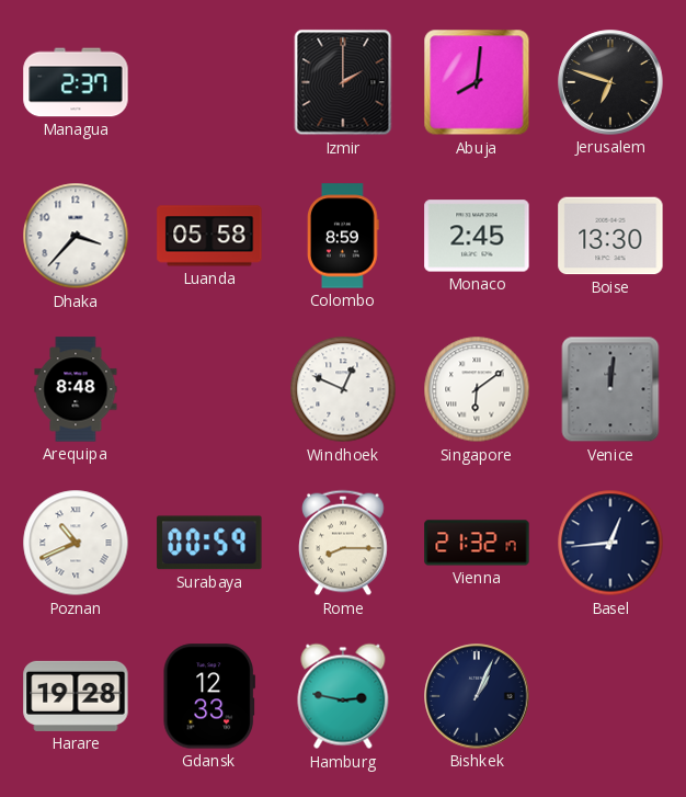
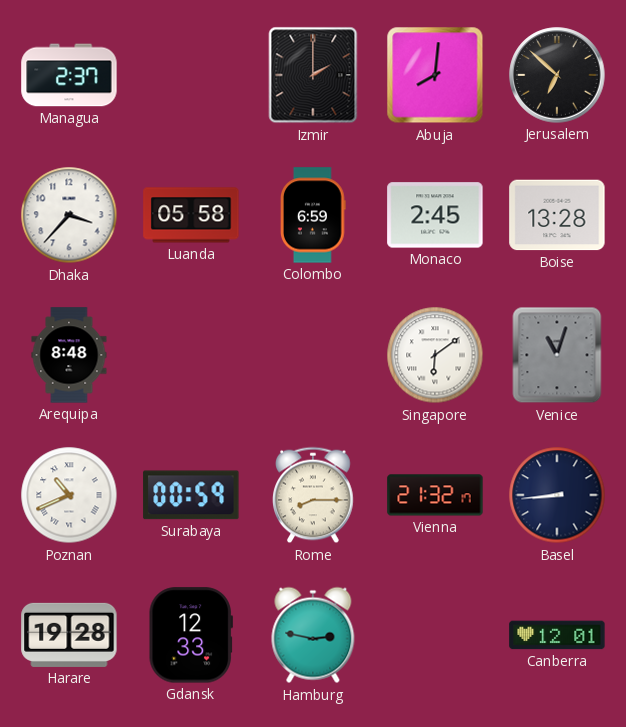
Jerusalem: 6:48 -> 6:52 (557, 75)
Colombo: 8:59 -> 6:59 (314, 215)
Boise: 13:30 -> 13:28 (557, 215)
Windhoek: 12:49 -> none (343, 389)
Venice: 12:01 -> 11:03 (557, 355)
Basel: 12:44 -> 8:44 (557, 495)
Bishkek: 1:04 -> none (477, 696)
Canberra: none -> 12:01 (557, 635)
